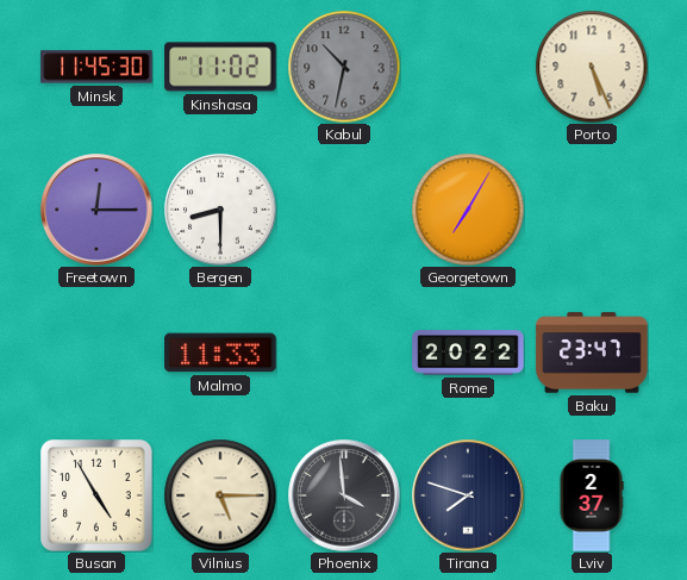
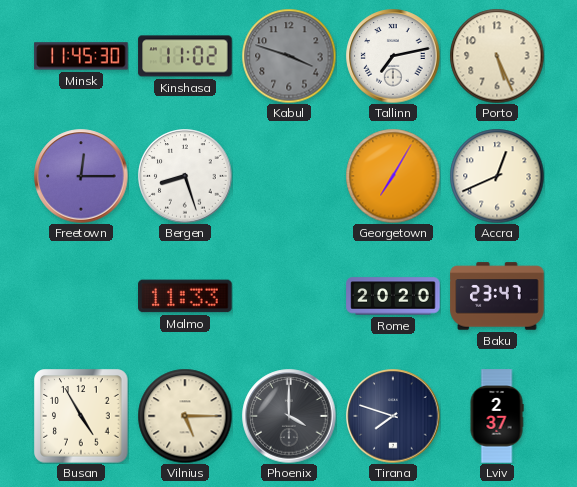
Kabul: 10:32 -> 3:48 (289, 56)
Tallinn: none -> 7:13 (393, 56)
Bergen: 8:30 -> 8:27 (185, 176)
Accra: none -> 12:41 (497, 176)
Rome: 20:22 -> 20:20 (393, 296)
Phoenix: 3:59 -> 4:00 (289, 416)
